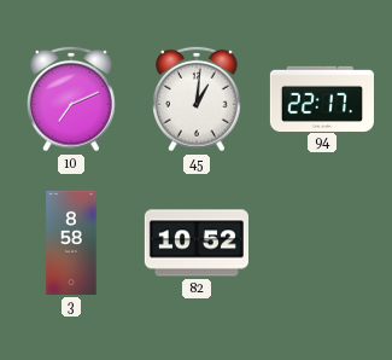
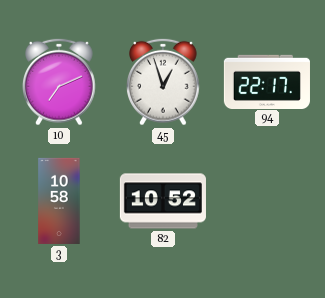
45: 1:01 -> 12:57 (164, 82)
3: 8:58 -> 10:58 (59, 201)
